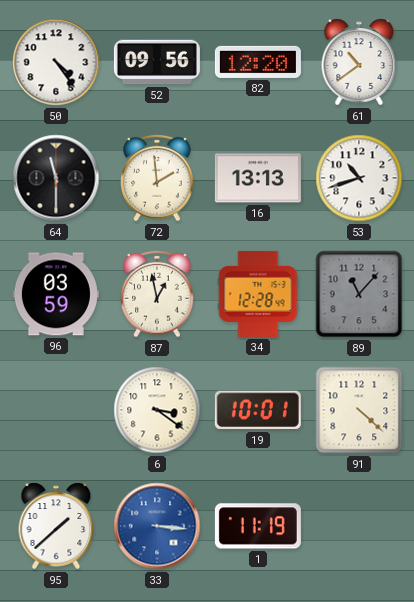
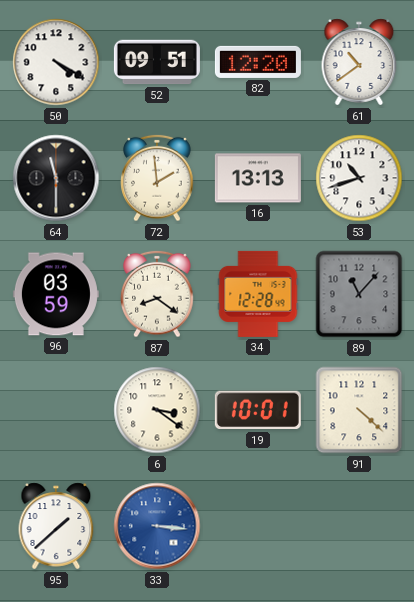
50: 4:24 -> 4:20 (56, 62)
52: 09:56 -> 09:51 (157, 62)
87: 12:58 -> 8:21 (157, 294)
1: 11:19 -> none (258, 526)
